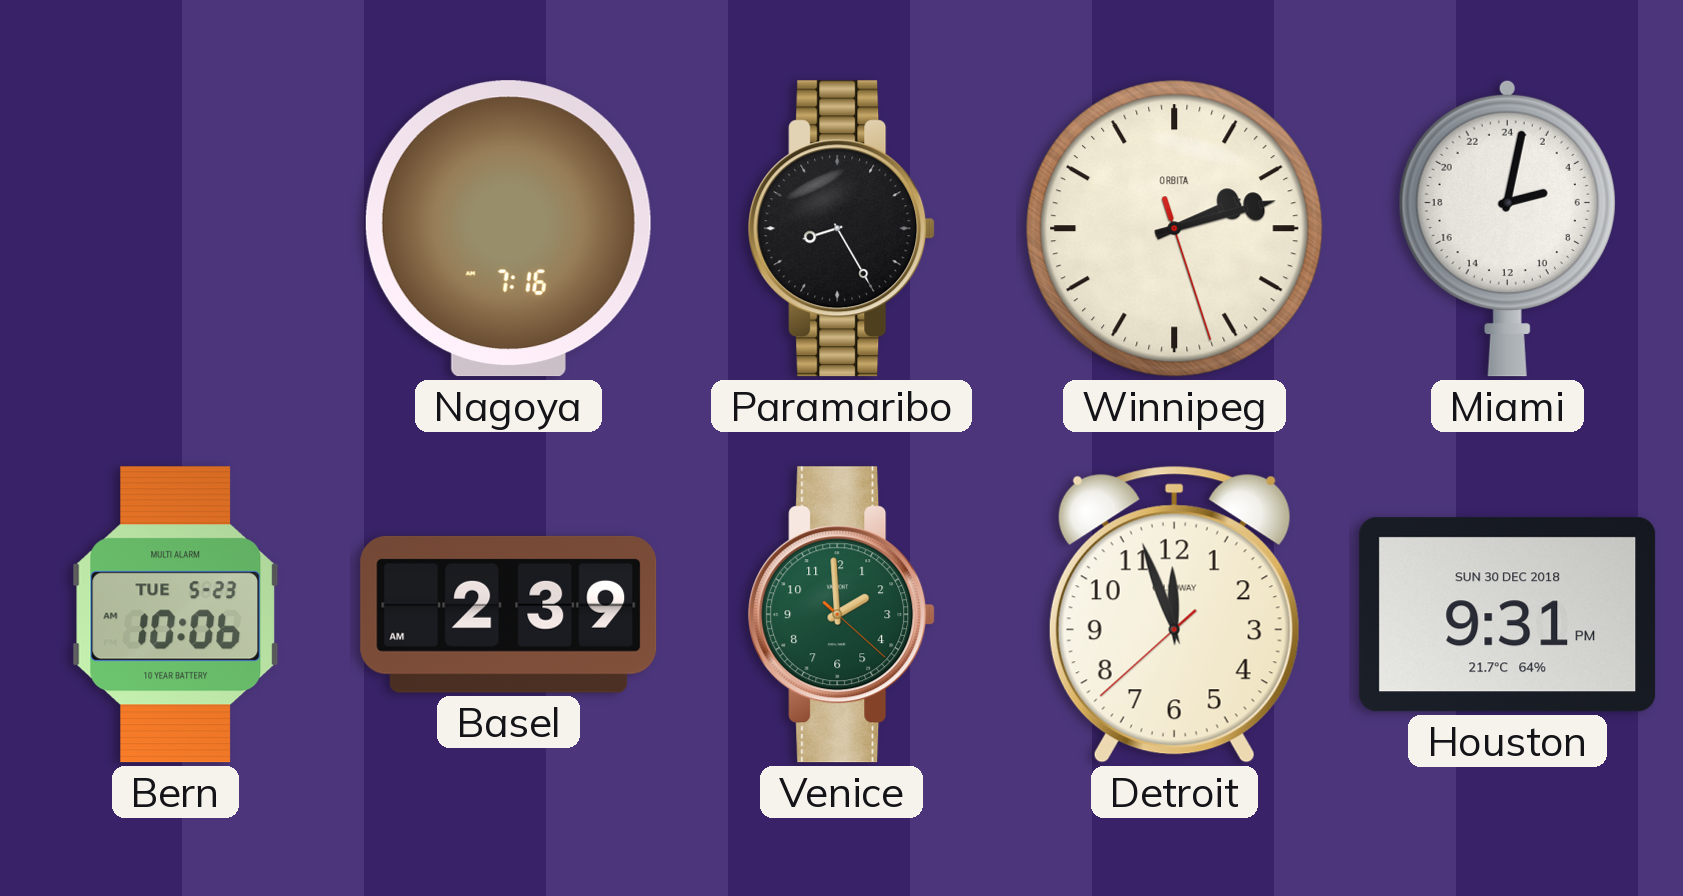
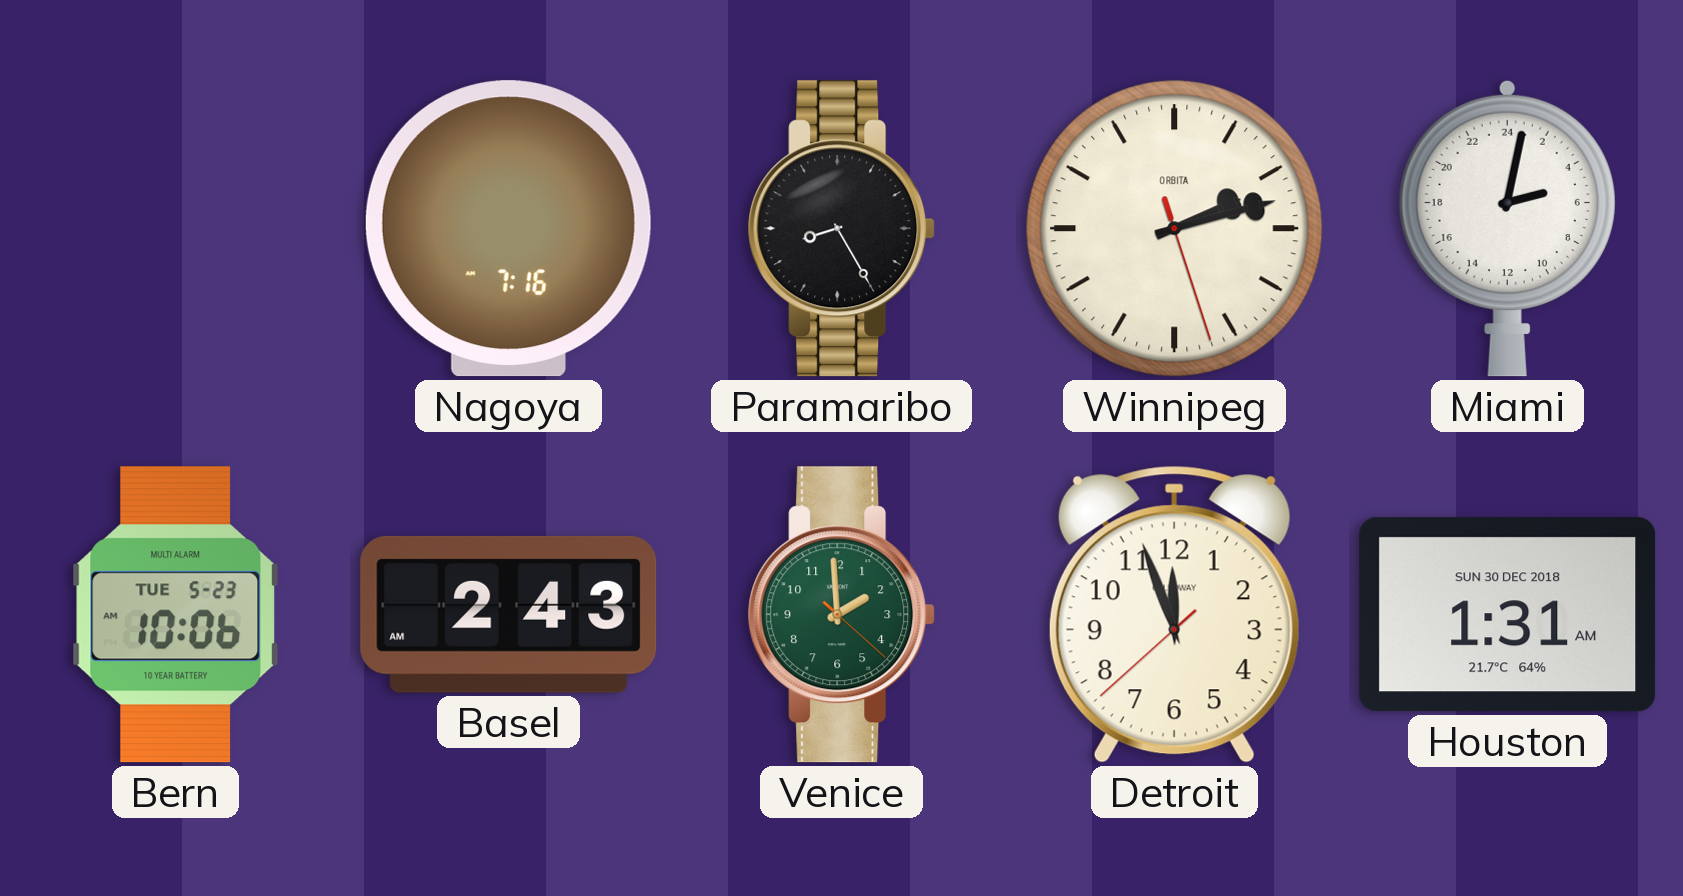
Basel: 2:39 -> 2:43 (509, 614)
Houston: 9:31 -> 1:31 (1508, 615)
